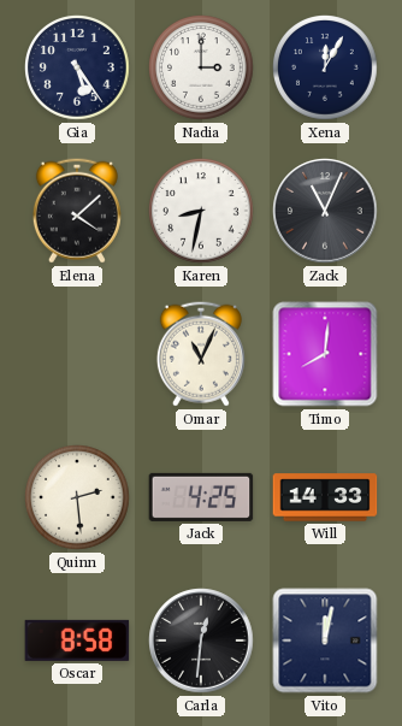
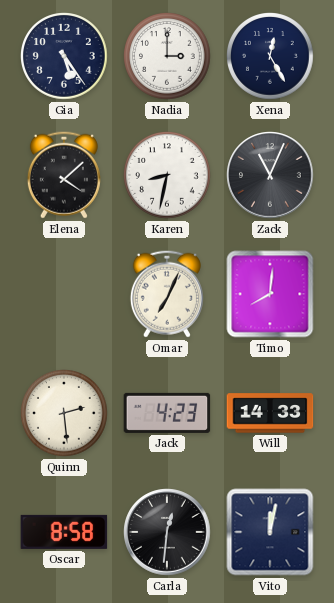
Xena: 12:05 -> 12:25 (271, 57)
Omar: 11:04 -> 7:04 (167, 294)
Jack: 4:25 -> 4:23 (167, 413)
